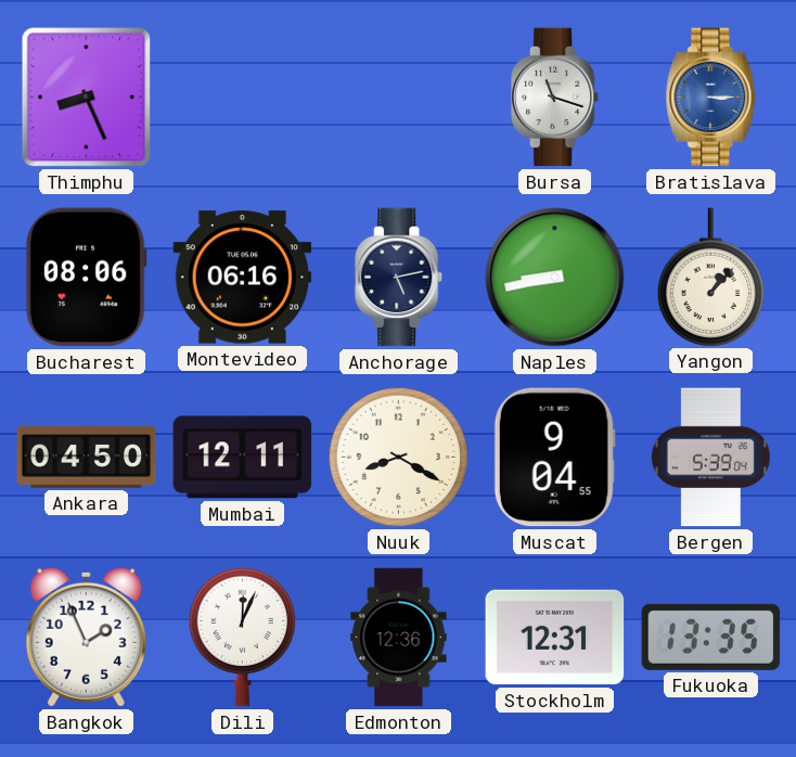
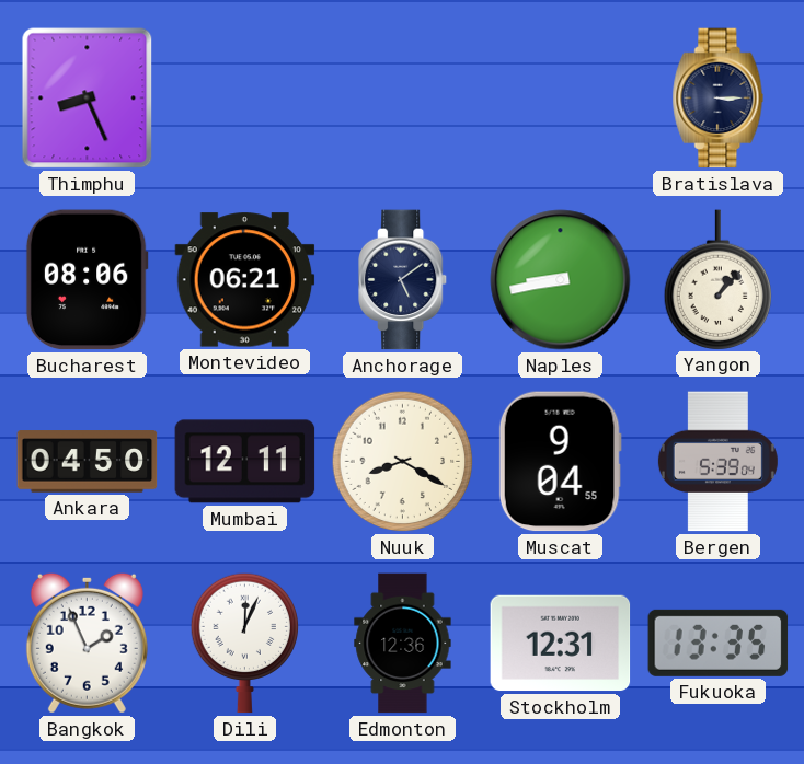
Bursa: 11:18 -> none (556, 98)
Bratislava dial: blue -> navy (719, 99)
Montevideo: 06:16 -> 06:21 (245, 280)
Anchorage: 5:13 -> 5:09 (404, 280)
